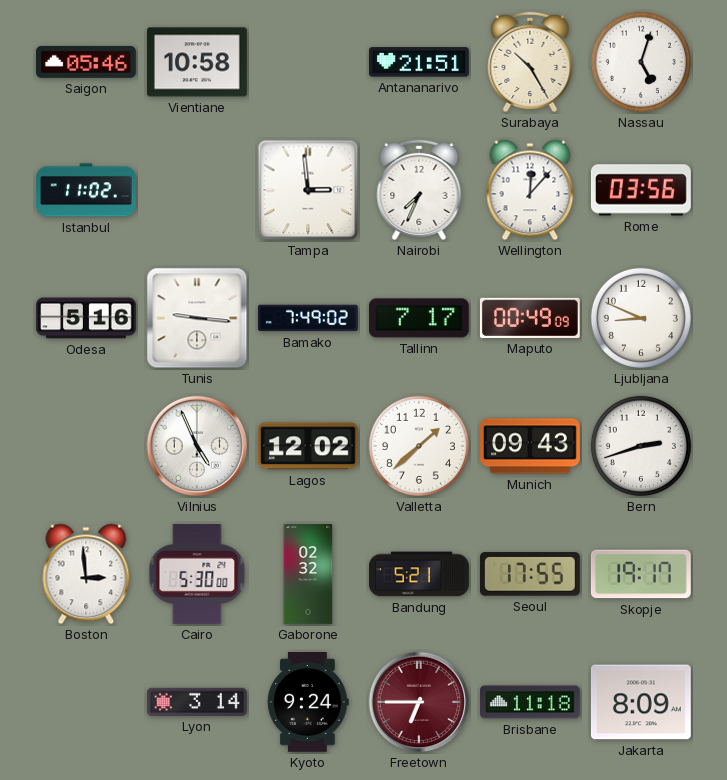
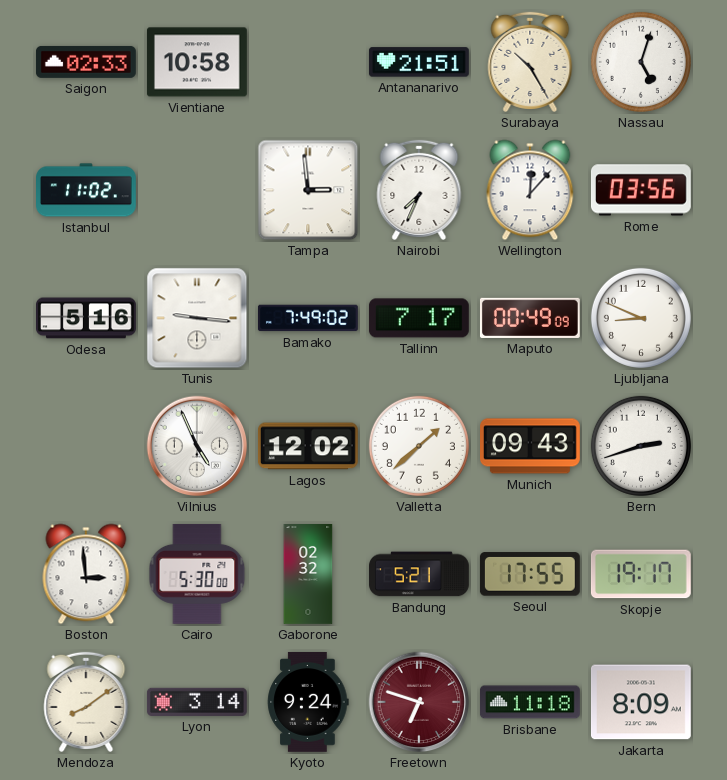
Saigon: 05:46 -> 02:33 (87, 62)
Mendoza: none -> 8:09 (86, 702)
Freetown: 6:45 -> 6:48 (419, 702)
